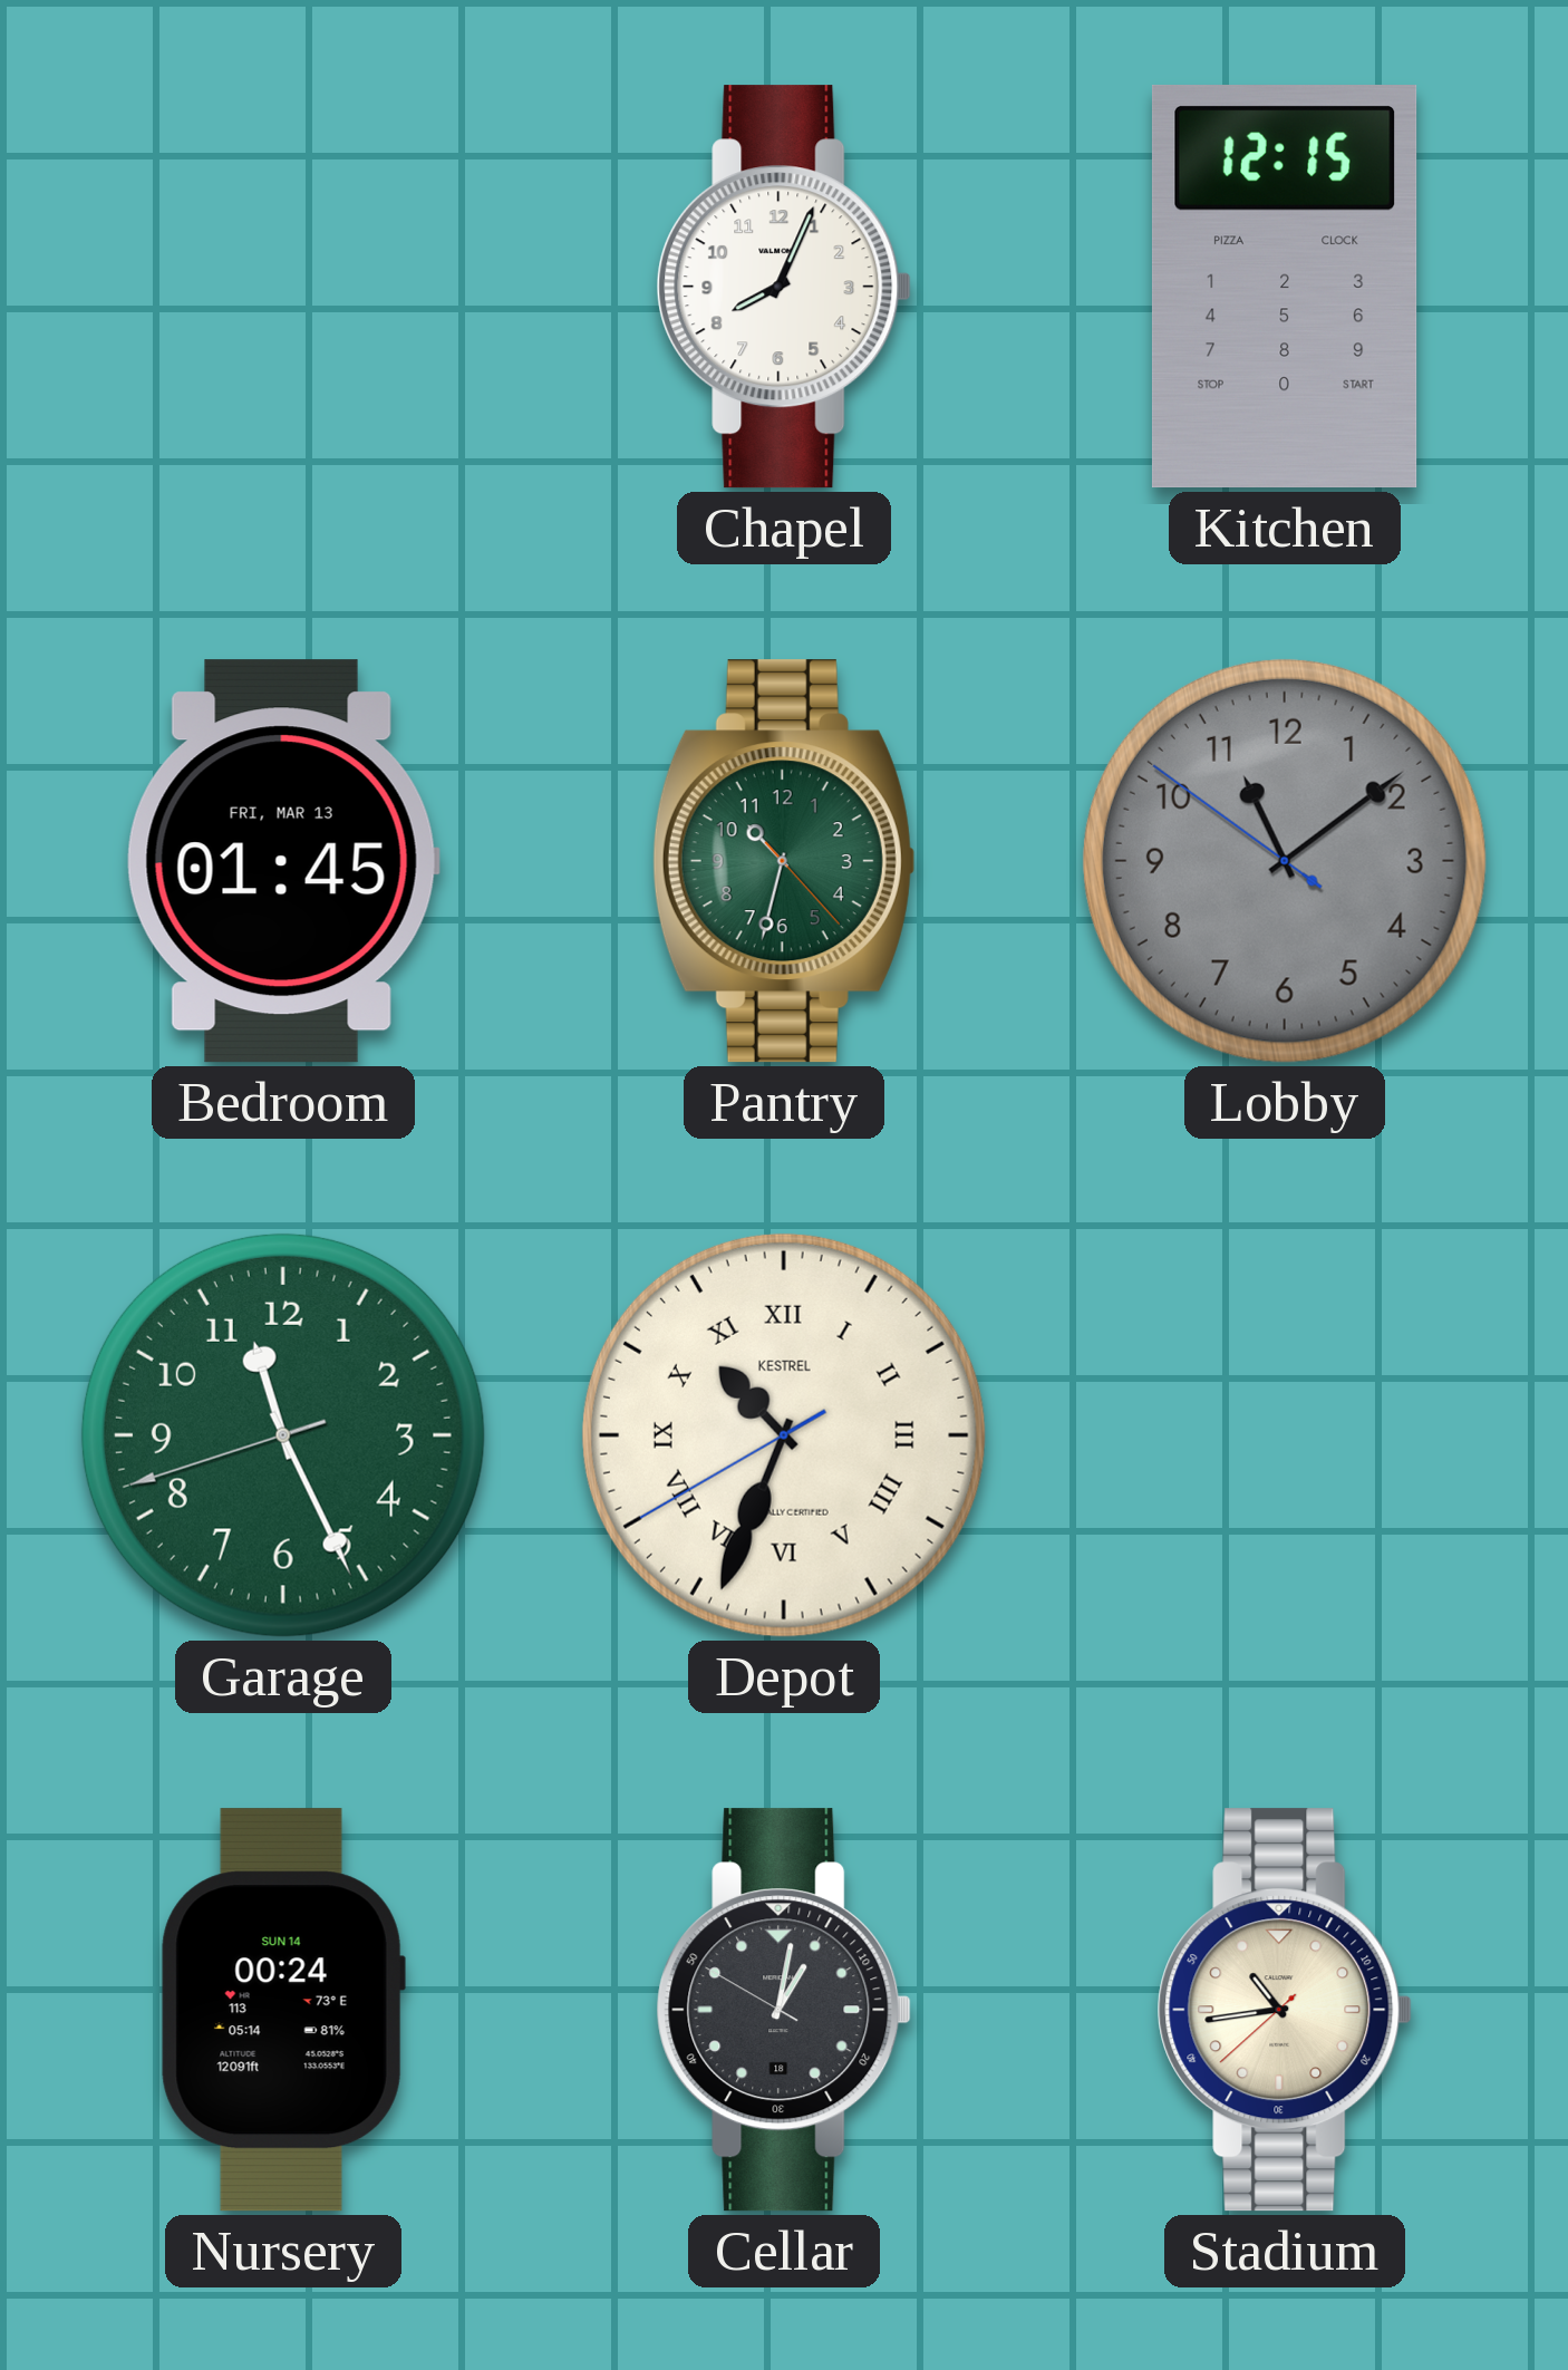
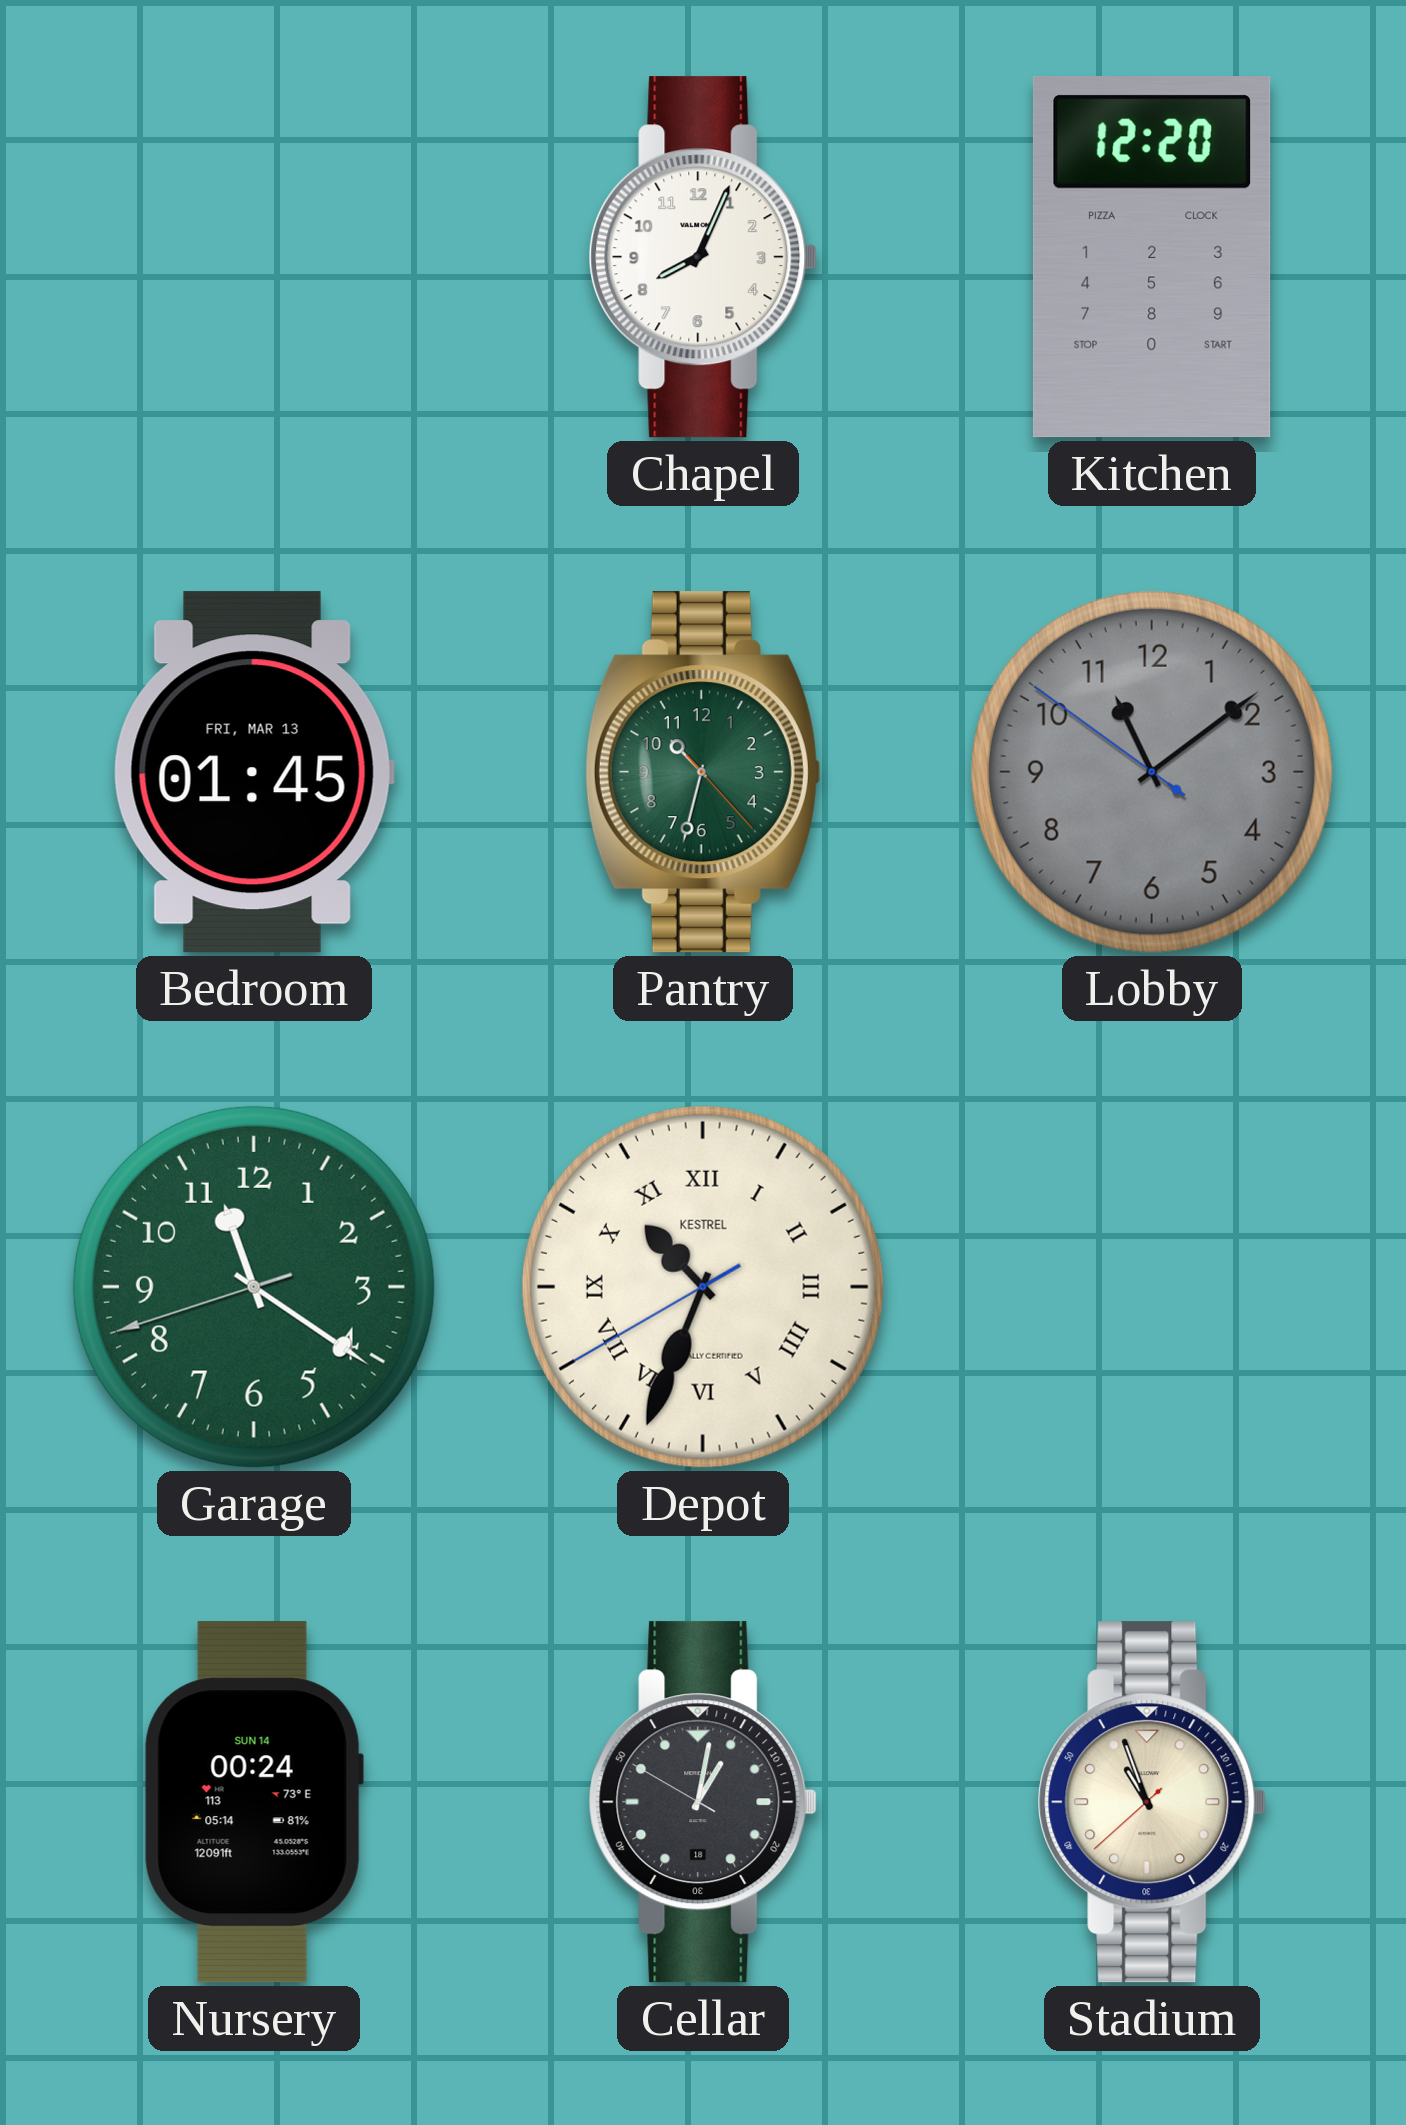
Kitchen: 12:15 -> 12:20 (1152, 258)
Garage: 11:25 -> 11:20 (254, 1287)
Stadium: 10:43 -> 10:56 (1152, 1802)
